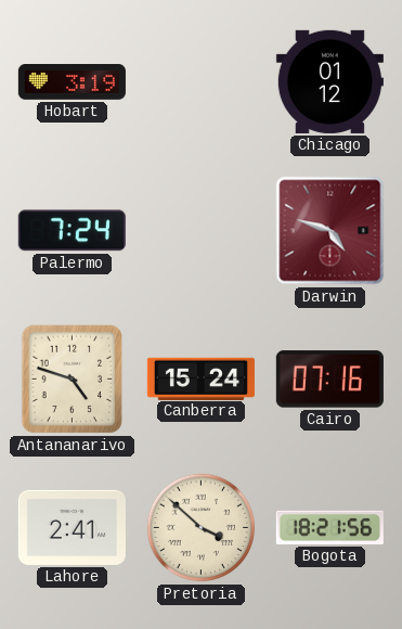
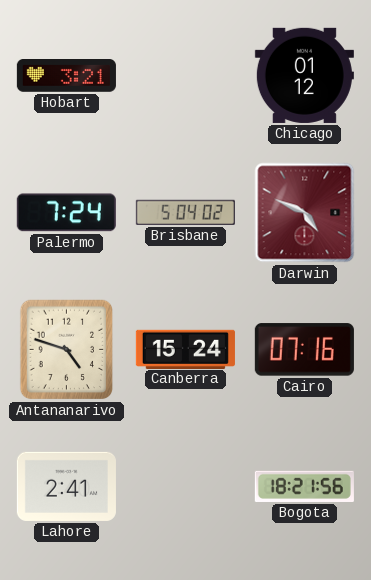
Hobart: 3:19 -> 3:21 (66, 76)
Brisbane: none -> 5:04 (185, 212)
Darwin: 4:48 -> 4:49 (305, 213)
Pretoria: 3:52 -> none (202, 528)
